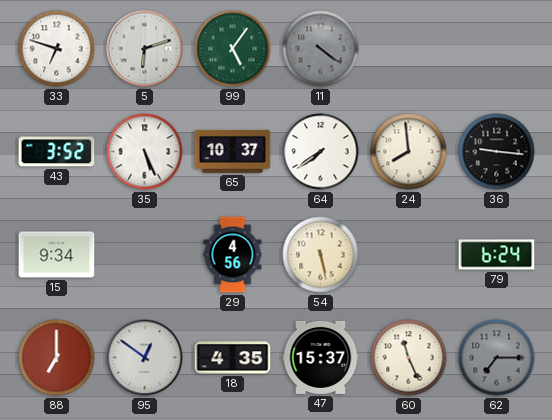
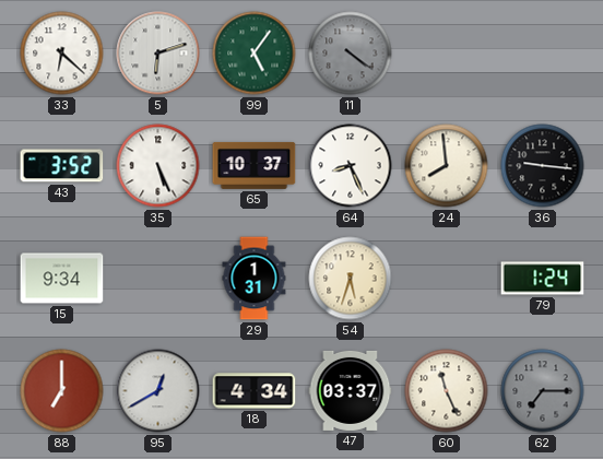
33: 6:48 -> 6:22 (62, 54)
64: 7:39 -> 8:26 (351, 166)
29: 4:56 -> 1:31 (255, 279)
54: 5:28 -> 5:33 (351, 279)
79: 6:24 -> 1:24 (543, 279)
95: 12:51 -> 12:40 (158, 391)
18: 4:35 -> 4:34 (255, 391)
47: 15:37 -> 03:37 (351, 390)
